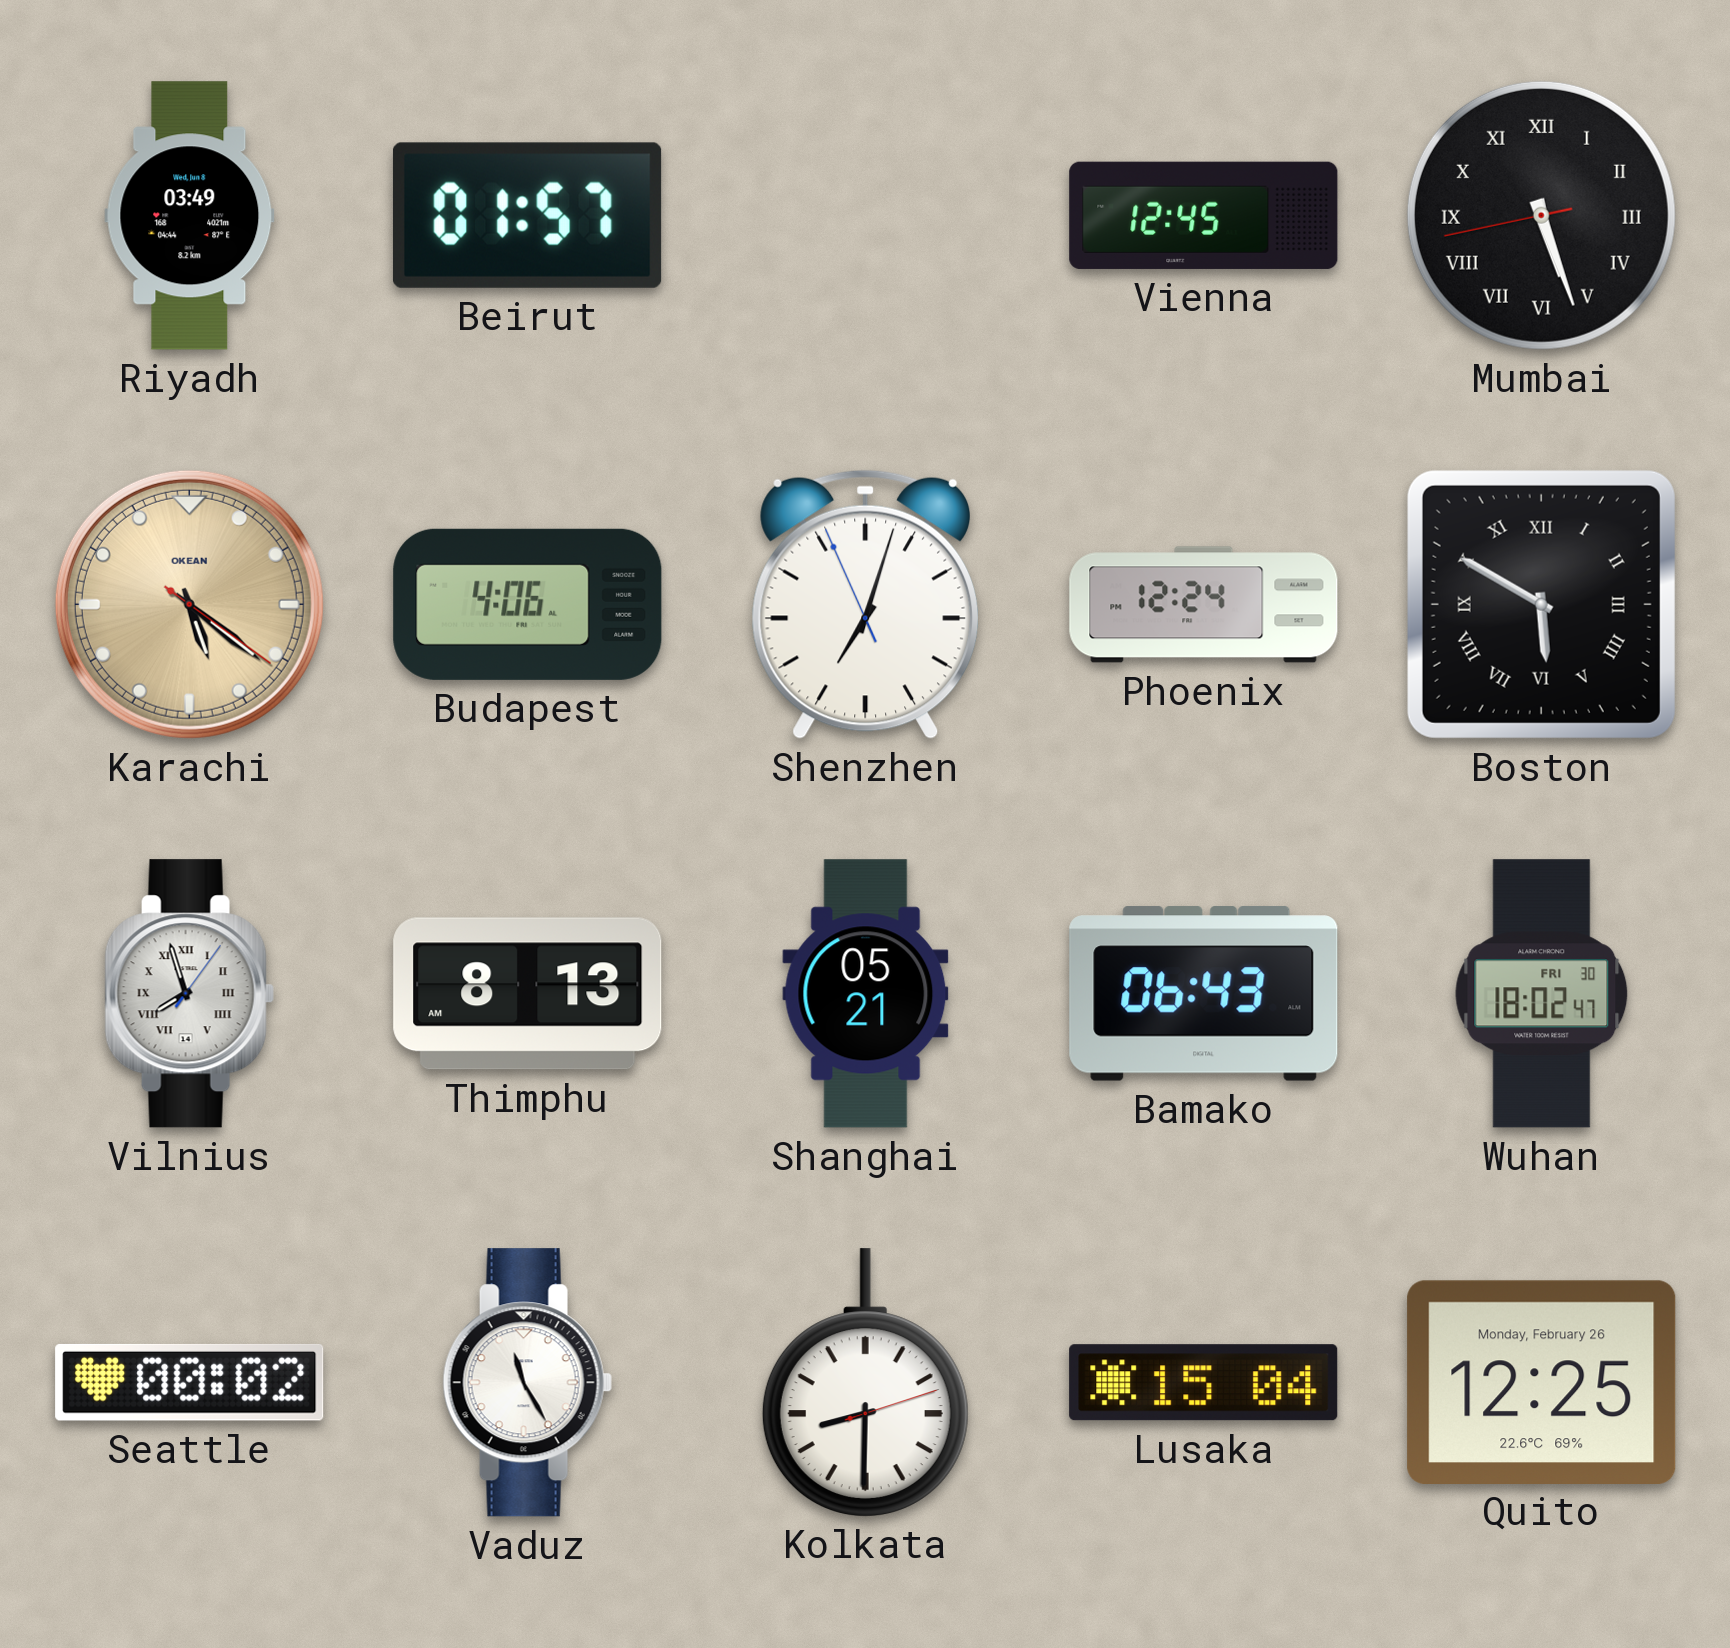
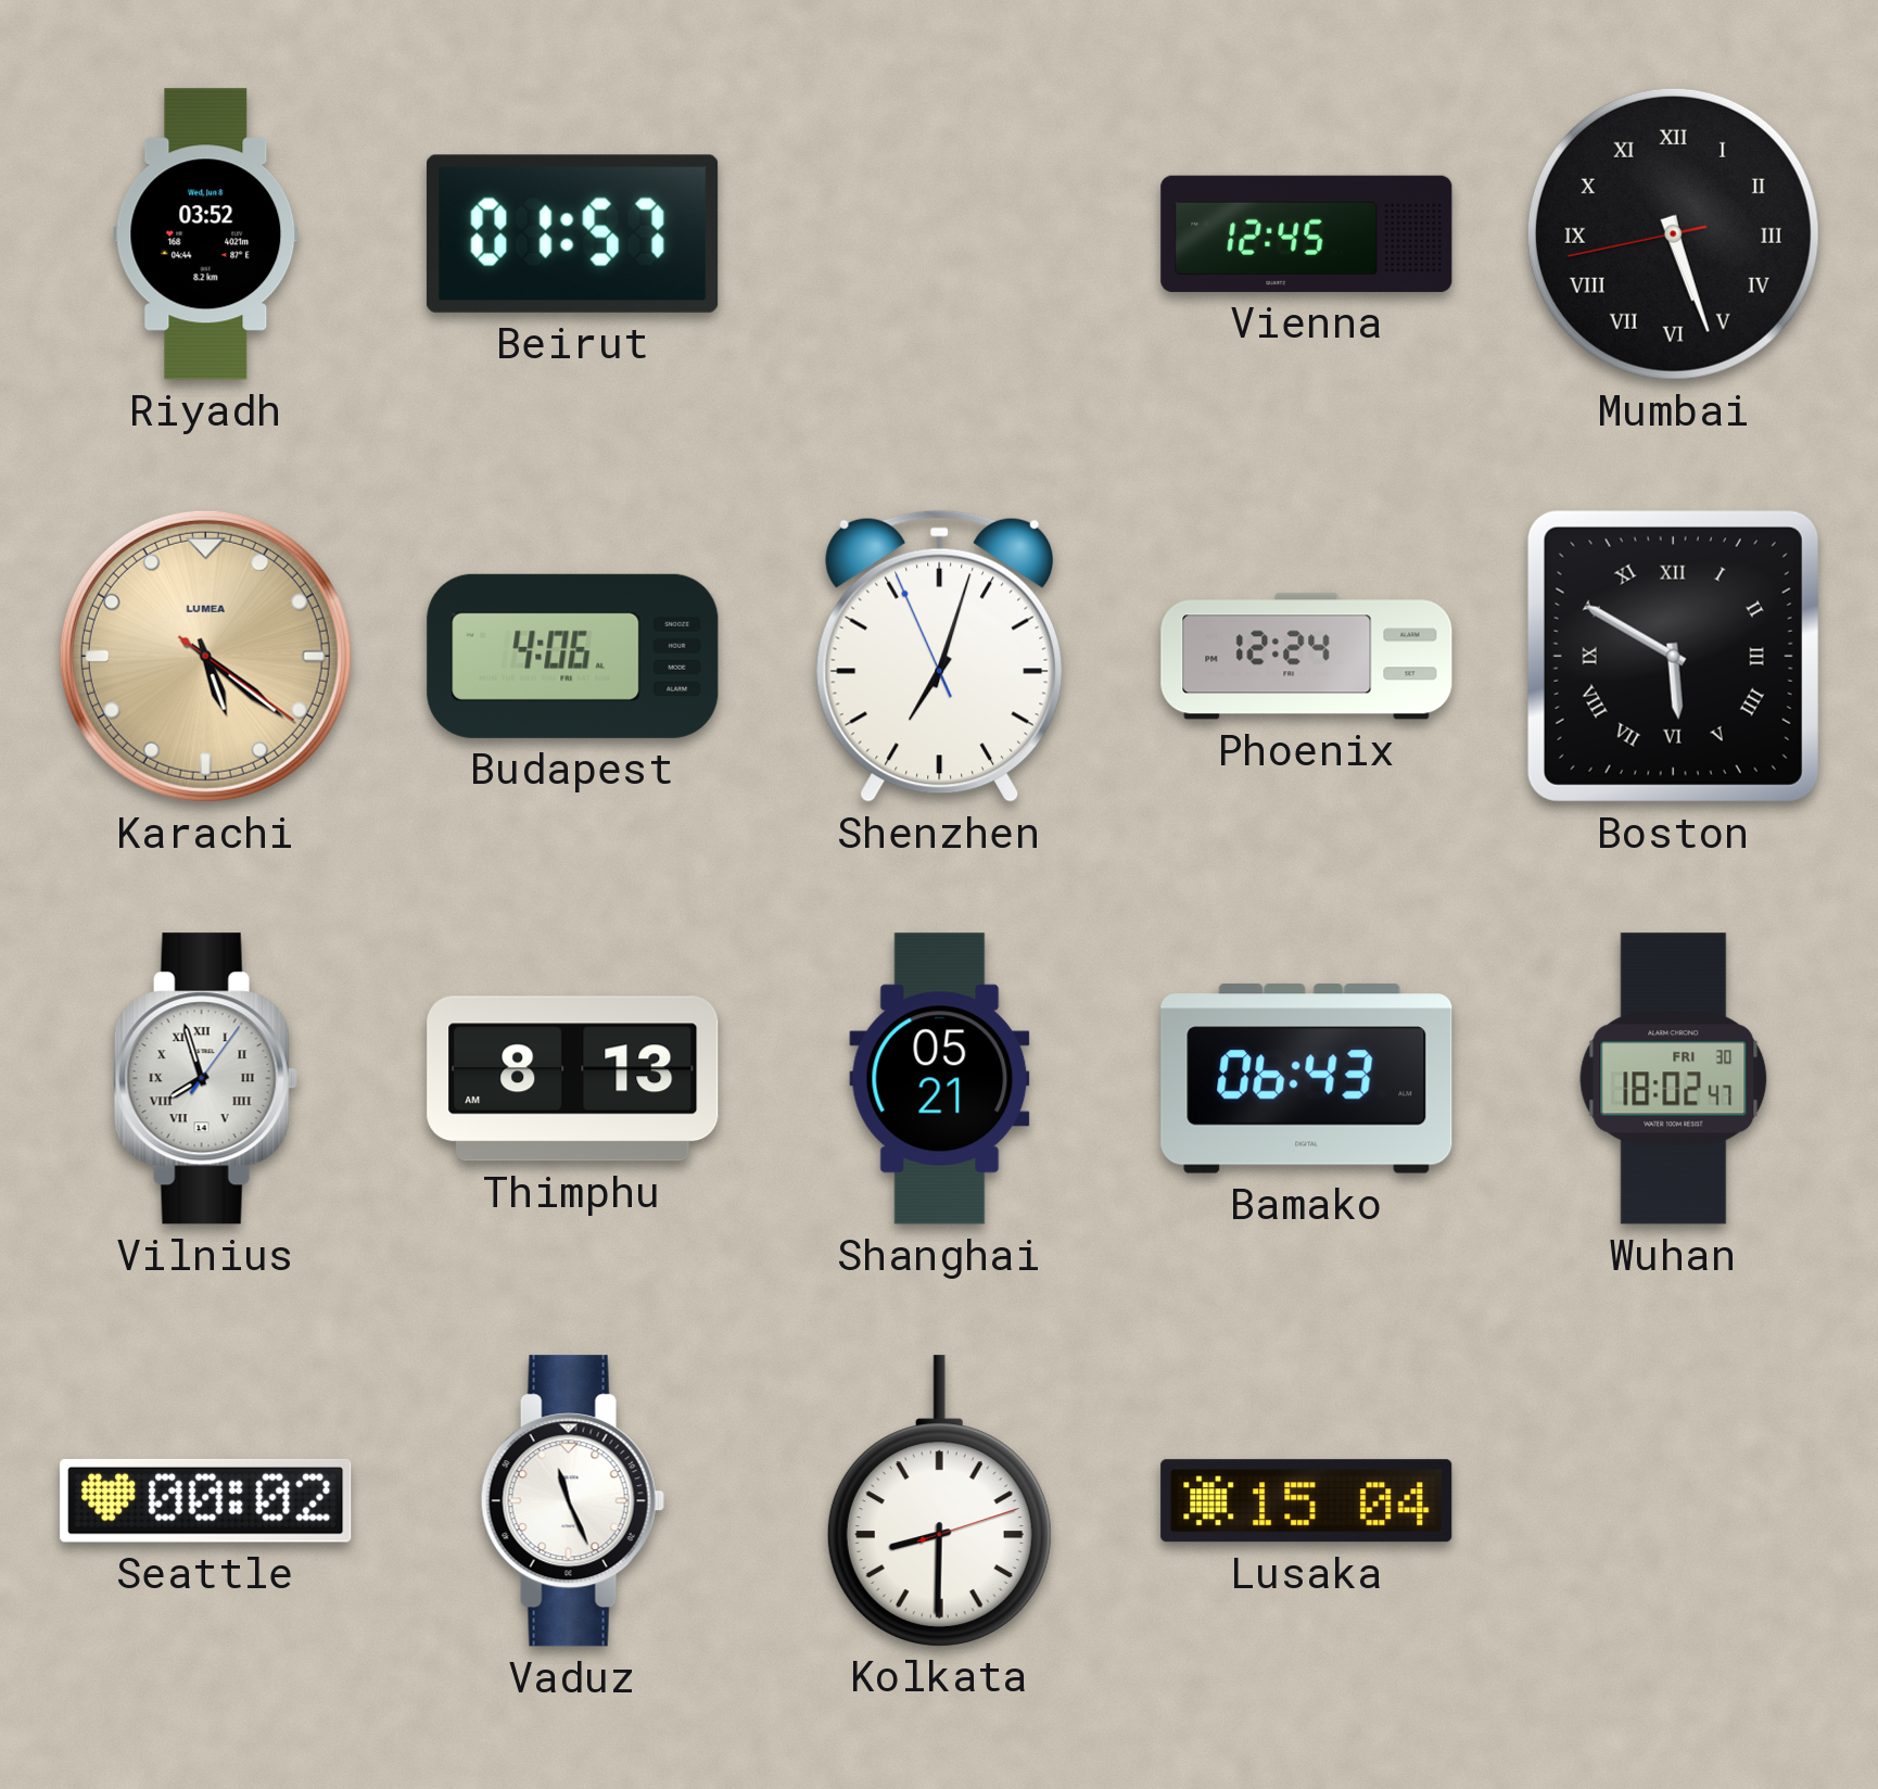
Riyadh: 03:49 -> 03:52 (206, 234)
Karachi brand: OKEAN -> LUMEA (205, 656)
Vaduz: 11:25 -> 11:26 (572, 1501)
Quito: 12:25 -> none (1542, 1382)
